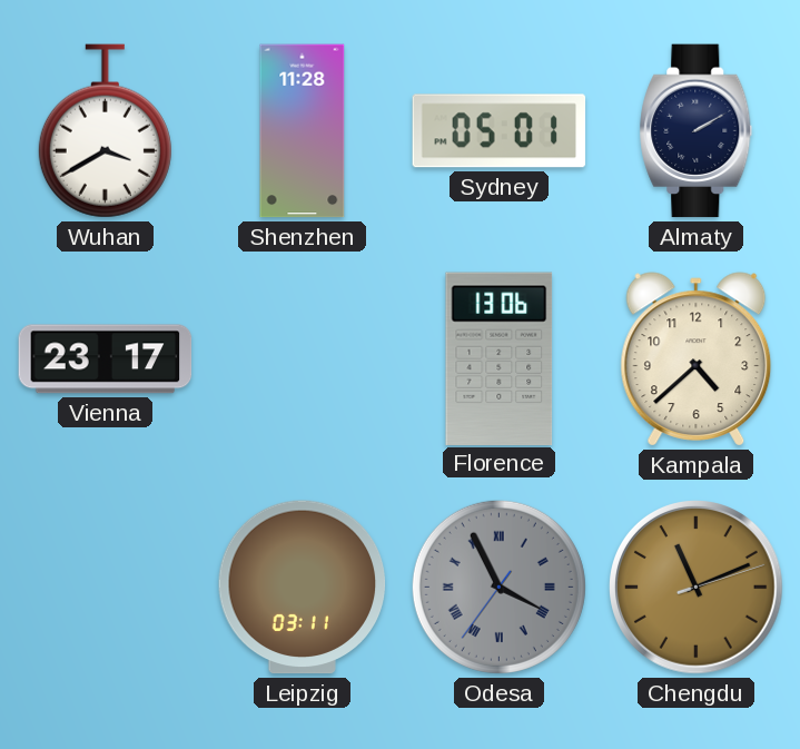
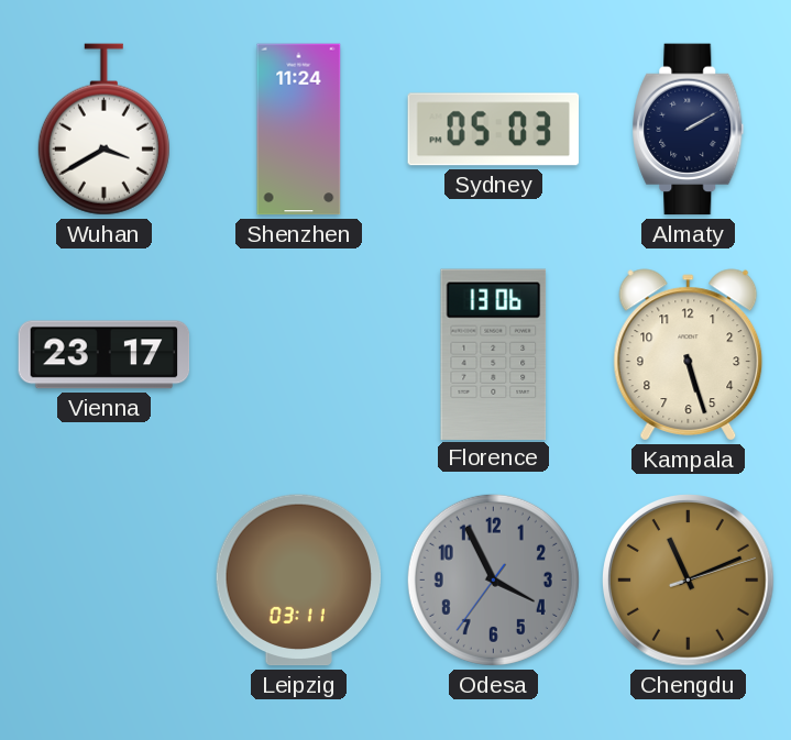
Shenzhen: 11:28 -> 11:24 (299, 130)
Sydney: 05:01 -> 05:03 (494, 130)
Kampala: 4:38 -> 5:27 (689, 355)
Odesa numerals: Roman -> Arabic (493, 579)
